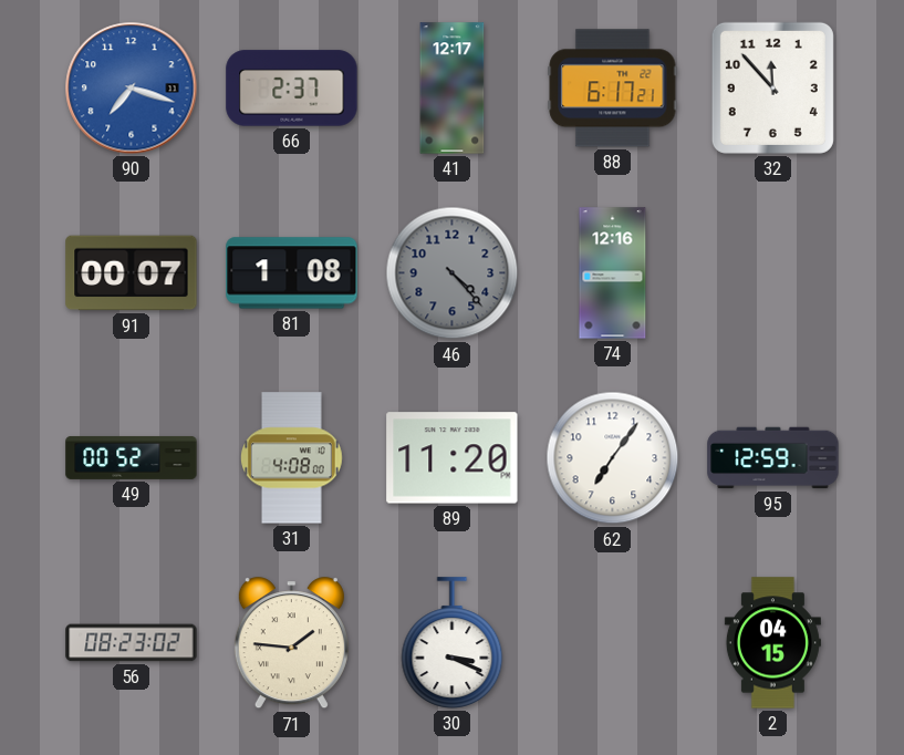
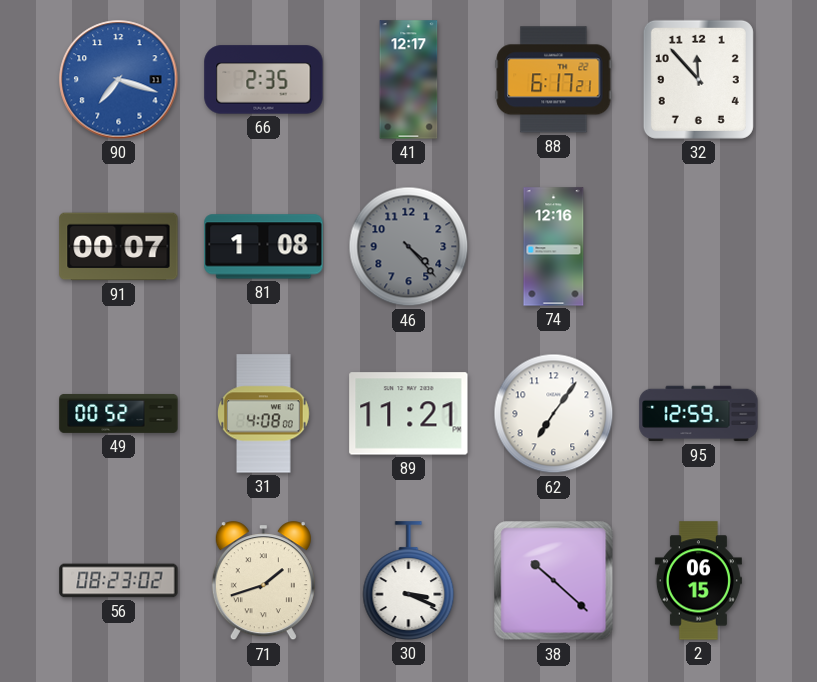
66: 2:37 -> 2:35 (264, 80)
89: 11:20 -> 11:21 (409, 414)
71: 1:46 -> 1:42 (263, 581)
38: none -> 10:22 (554, 581)
2: 04:15 -> 06:15 (698, 581)
